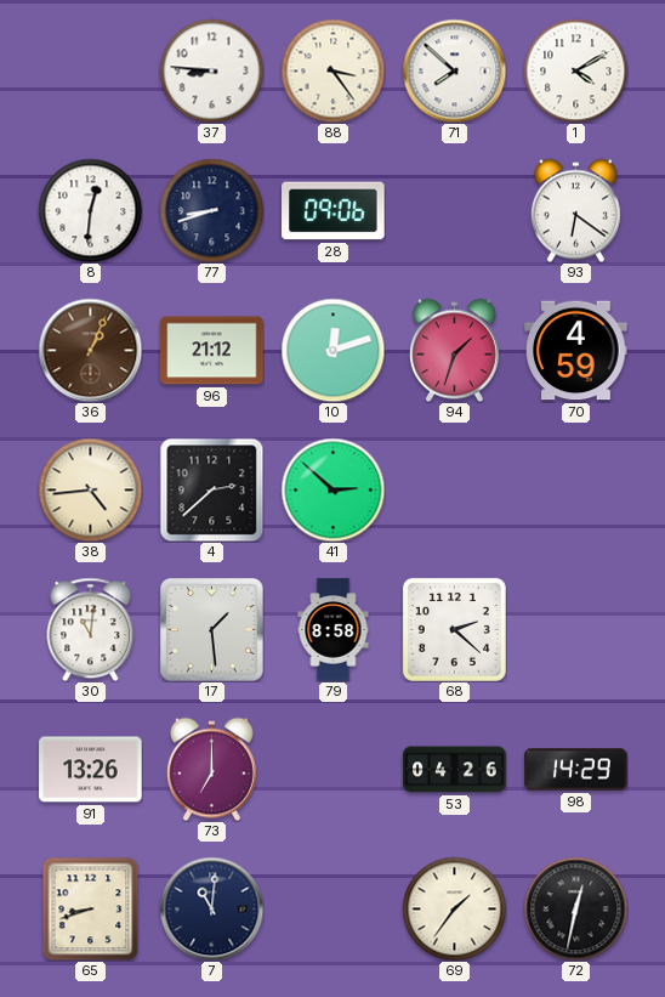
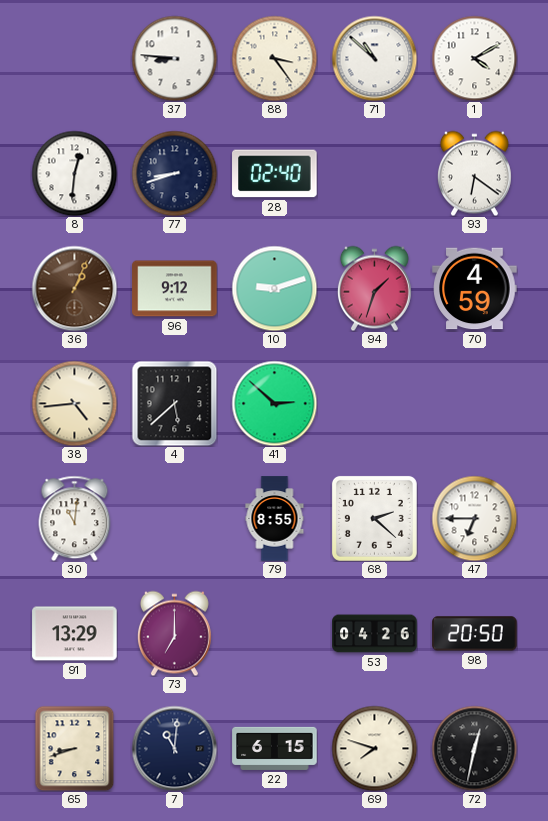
71: 7:52 -> 10:52 (374, 58)
28: 09:06 -> 02:40 (275, 174)
96: 21:12 -> 9:12 (175, 289)
10: 12:12 -> 9:12 (274, 288)
4: 2:38 -> 5:38 (174, 403)
17: 1:29 -> none (212, 630)
79: 8:58 -> 8:55 (275, 519)
47: none -> 6:45 (474, 518)
91: 13:26 -> 13:29 (75, 634)
98: 14:29 -> 20:50 (475, 634)
22: none -> 6:15 (275, 748)
69: 1:36 -> 7:48 (374, 748)
